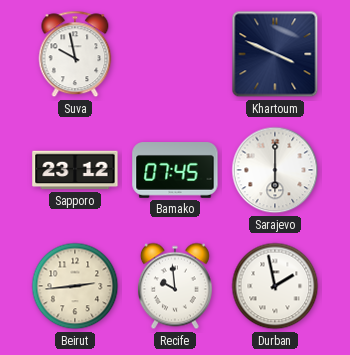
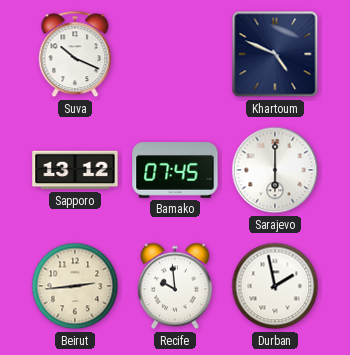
Suva: 9:58 -> 10:19 (75, 54)
Khartoum: 3:49 -> 4:49 (275, 54)
Sapporo: 23:12 -> 13:12 (75, 170)
